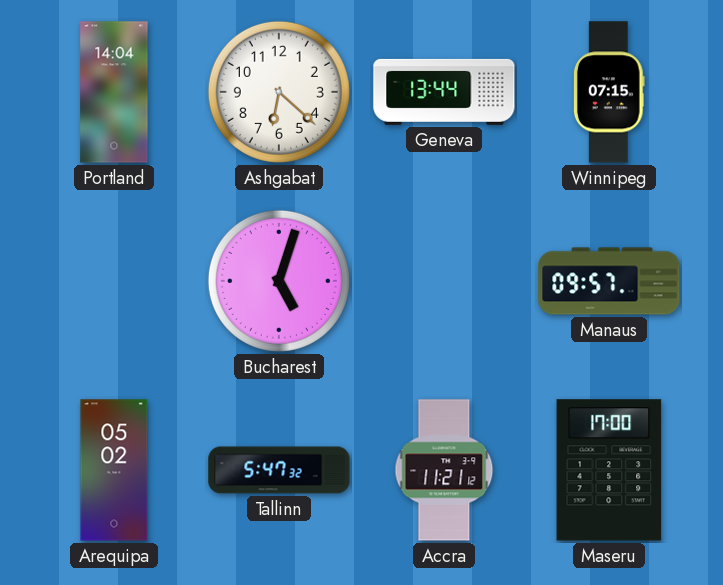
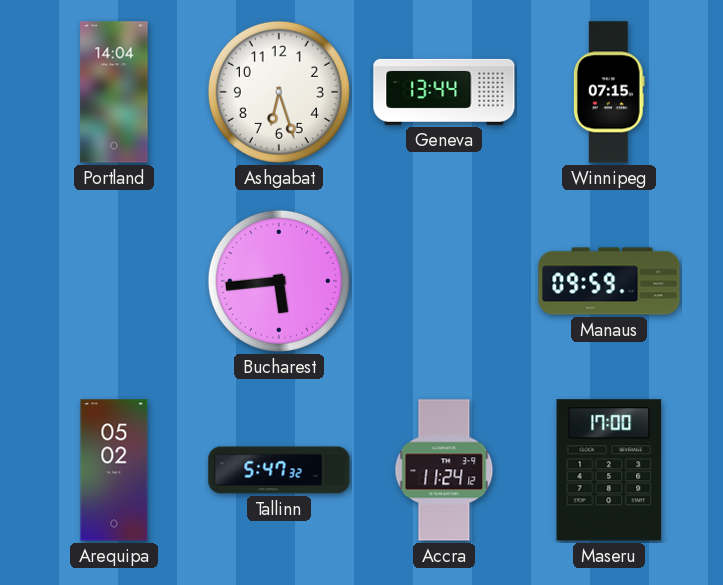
Ashgabat: 6:22 -> 6:27 (279, 92)
Bucharest: 5:03 -> 5:44 (279, 281)
Manaus: 09:57 -> 09:59 (609, 281)
Accra: 11:21 -> 11:24 (444, 470)
